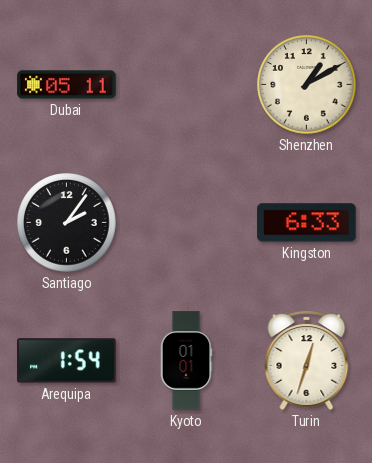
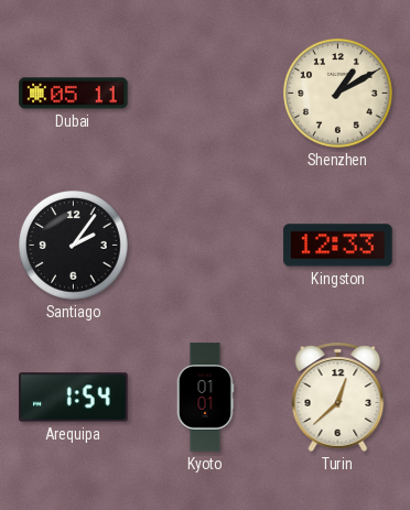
Kingston: 6:33 -> 12:33 (338, 246)
Turin: 12:33 -> 12:38 (338, 397)
